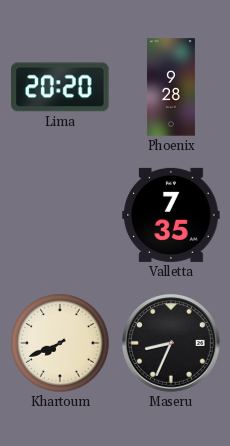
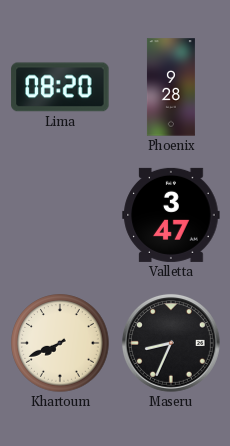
Lima: 20:20 -> 08:20 (60, 87)
Valletta: 7:35 -> 3:47 (171, 215)
